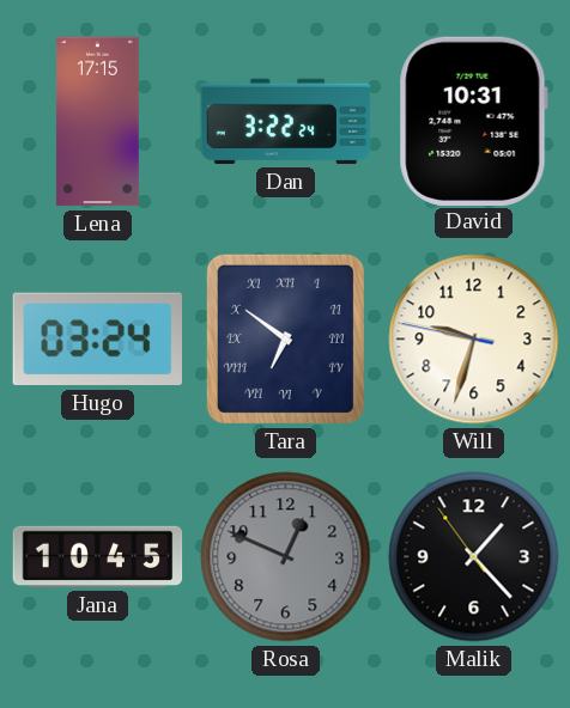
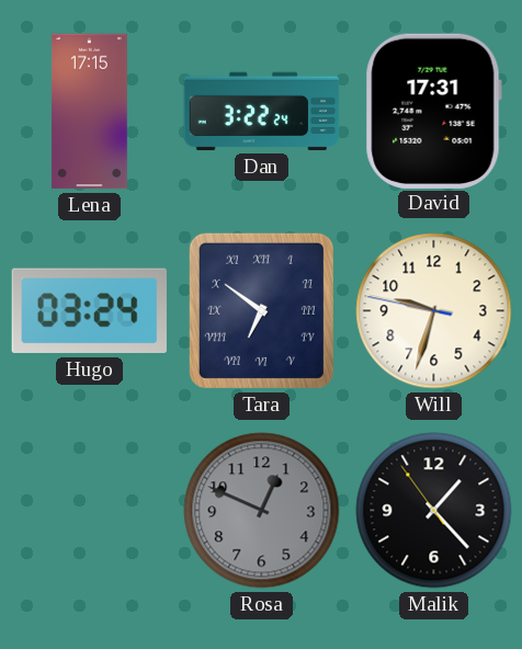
David: 10:31 -> 17:31 (433, 111)
Jana: 10:45 -> none (98, 557)
